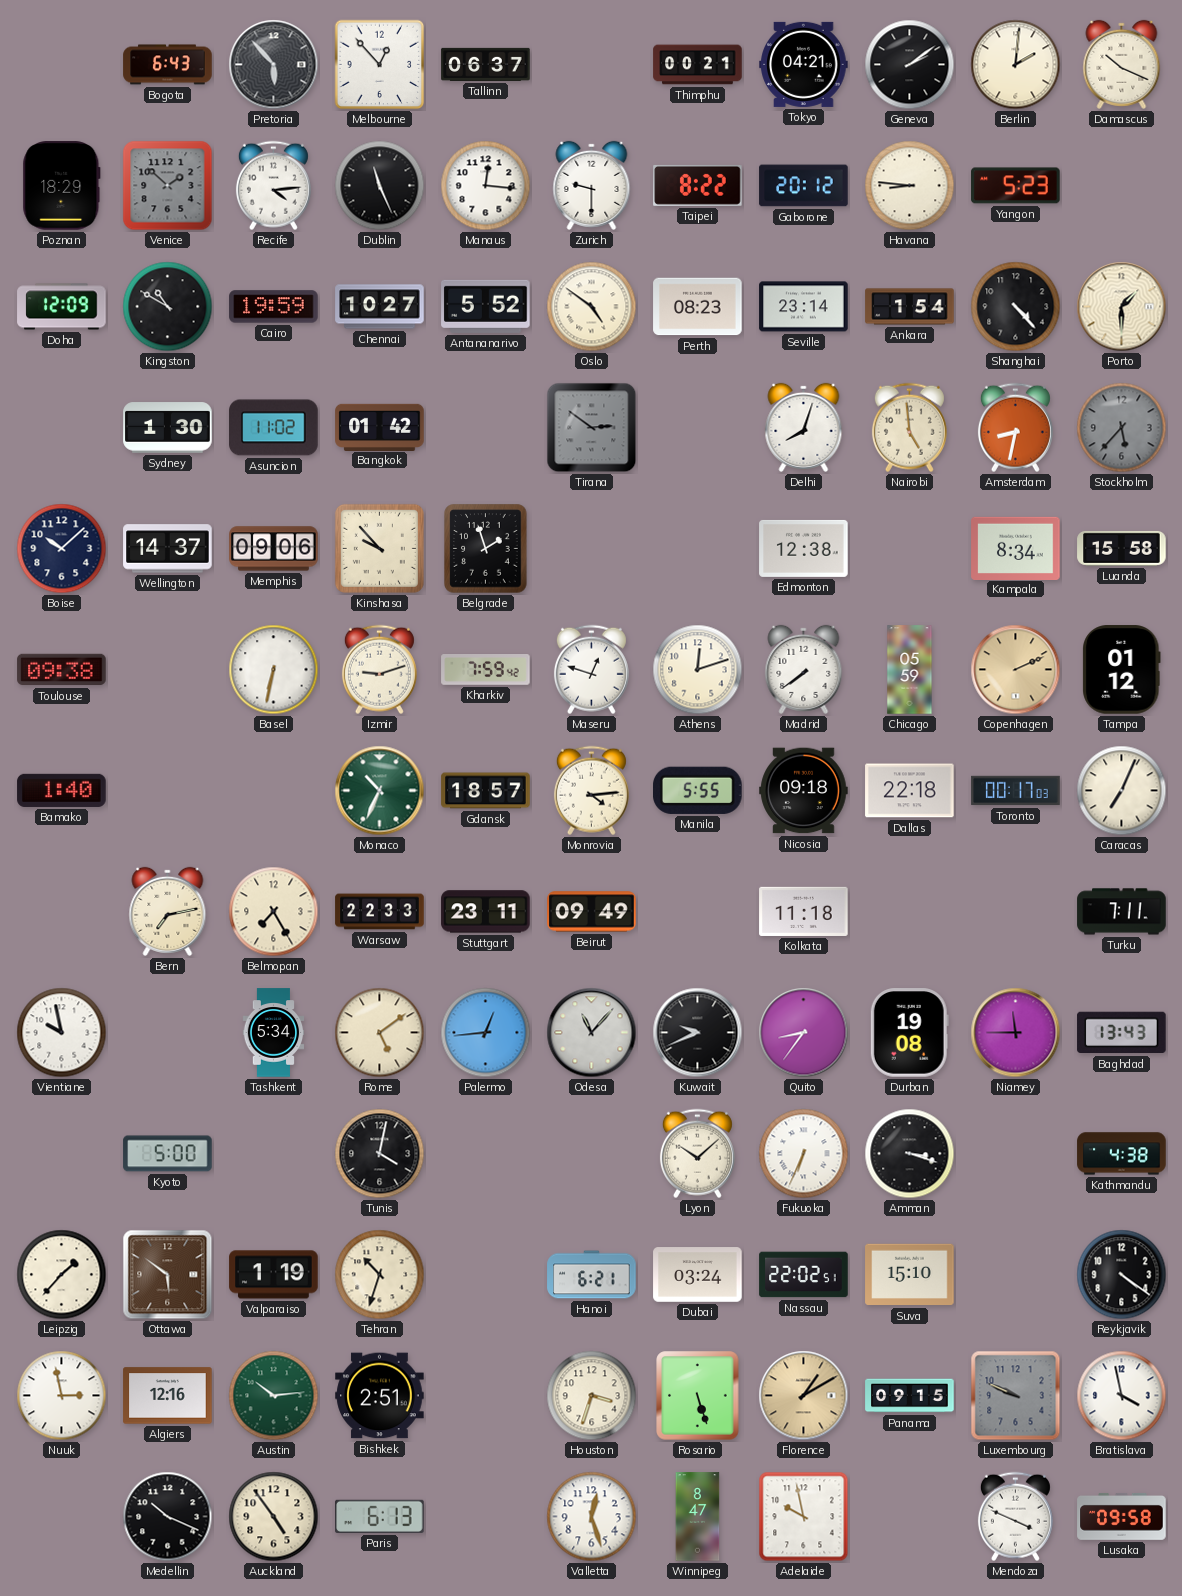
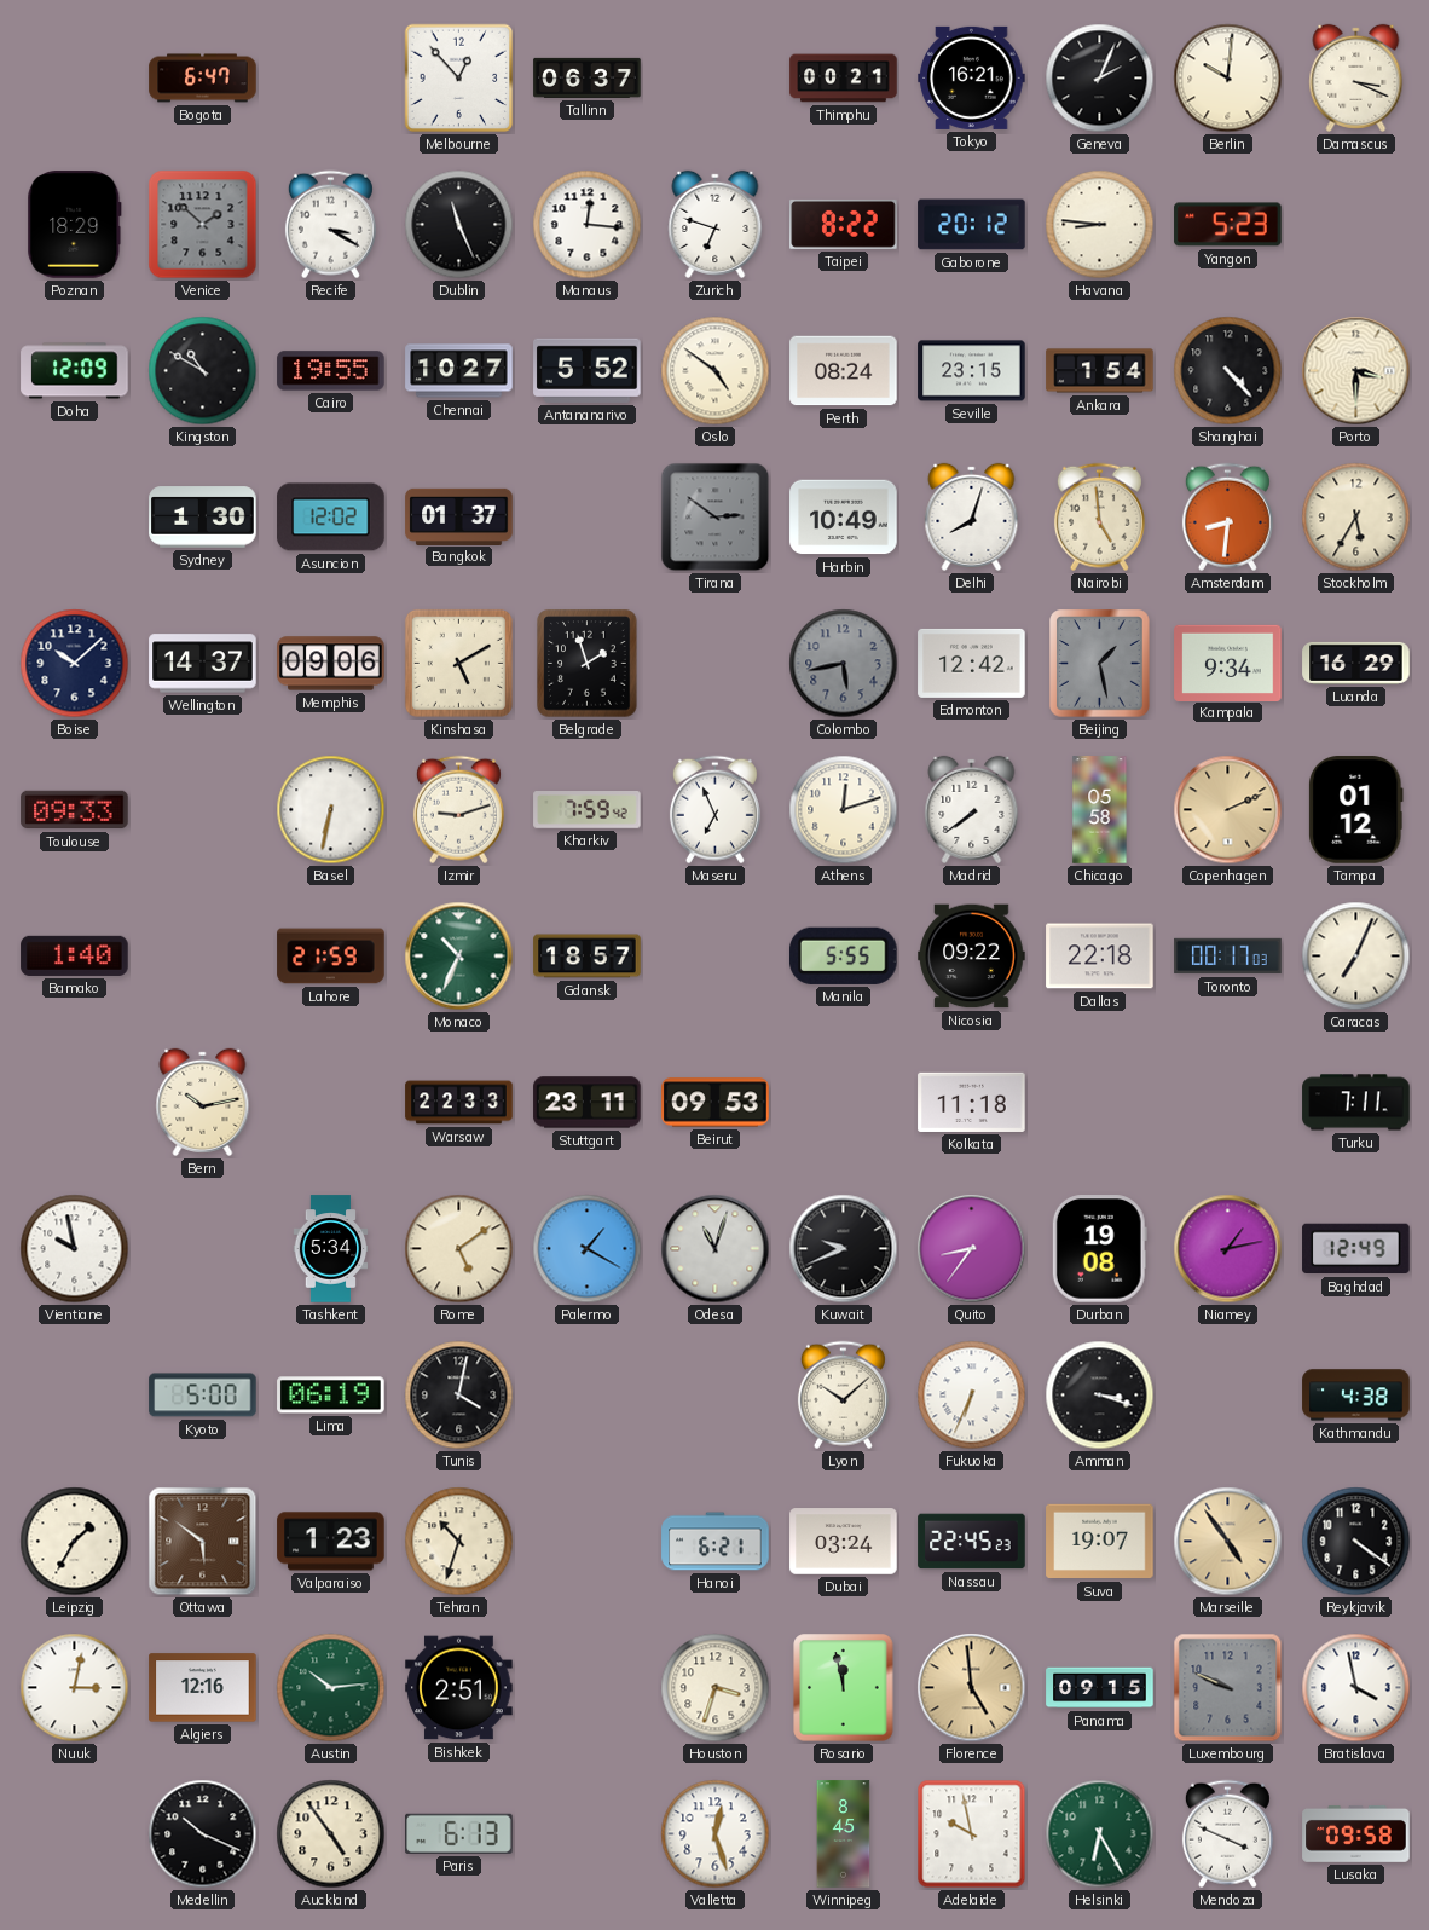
Bogota: 6:43 -> 6:47 (203, 79)
Pretoria: 5:53 -> none (274, 65)
Tokyo: 04:21 -> 16:21 (972, 77)
Geneva: 2:09 -> 2:04 (1100, 79)
Berlin: 2:01 -> 10:01 (1228, 79)
Damascus: 10:19 -> 3:19 (1356, 77)
Recife: 4:14 -> 3:20 (330, 225)
Zurich: 9:30 -> 6:48 (716, 224)
Cairo: 19:59 -> 19:55 (331, 371)
Perth: 08:23 -> 08:24 (844, 371)
Seville: 23:14 -> 23:15 (972, 371)
Porto: 1:30 -> 3:30 (1356, 371)
Asuncion: 11:02 -> 12:02 (331, 518)
Bangkok: 01:42 -> 01:37 (459, 516)
Harbin: none -> 10:49 (844, 518)
Amsterdam: 8:32 -> 8:31 (1227, 518)
Stockholm: 5:37 -> 5:35 (1356, 518)
Stockholm dial: grey -> cream (1356, 518)
Kinshasa: 9:53 -> 5:10 (458, 663)
Colombo: none -> 5:43 (844, 664)
Edmonton: 12:38 -> 12:42 (972, 663)
Beijing: none -> 1:28 (1100, 664)
Kampala: 8:34 -> 9:34 (1228, 663)
Luanda: 15:58 -> 16:29 (1356, 663)
Toulouse: 09:38 -> 09:33 (75, 810)
Maseru: 12:48 -> 6:56 (714, 810)
Chicago: 05:59 -> 05:58 (1100, 810)
Lahore: none -> 21:59 (331, 957)
Monrovia: 4:14 -> none (591, 791)
Nicosia: 09:18 -> 09:22 (972, 957)
Bern: 7:13 -> 10:13 (203, 1102)
Belmopan: 7:25 -> none (274, 912)
Beirut: 09:49 -> 09:53 (716, 1103)
Palermo: 12:44 -> 1:20 (588, 1249)
Odesa: 11:07 -> 11:03 (716, 1249)
Niamey: 11:45 -> 1:13 (1228, 1249)
Baghdad: 13:43 -> 12:49 (1356, 1249)
Lima: none -> 06:19 (331, 1396)
Leipzig: 1:37 -> 1:35 (75, 1542)
Valparaiso: 1:19 -> 1:23 (331, 1542)
Nassau: 22:02 -> 22:45 (972, 1542)
Suva: 15:10 -> 19:07 (1100, 1542)
Marseille: none -> 4:54 (1228, 1542)
Nuuk: 2:58 -> 3:02 (75, 1688)
Rosario: 5:27 -> 11:58 (844, 1688)
Florence: 1:10 -> 4:59 (972, 1688)
Winnipeg: 8:47 -> 8:45 (844, 1834)
Helsinki: none -> 6:25 (1100, 1834)
